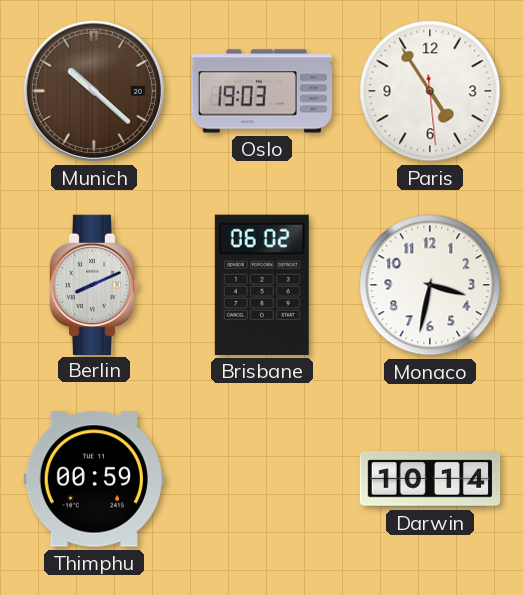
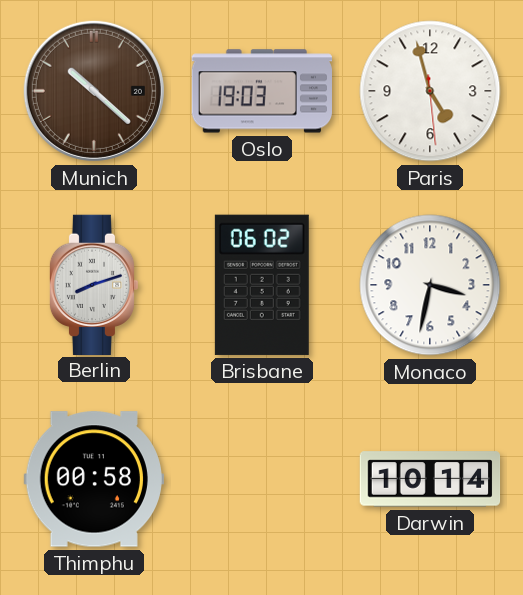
Paris: 4:54 -> 4:57 (430, 91)
Berlin: 8:11 -> 8:12 (94, 284)
Thimphu: 00:59 -> 00:58 (93, 479)
